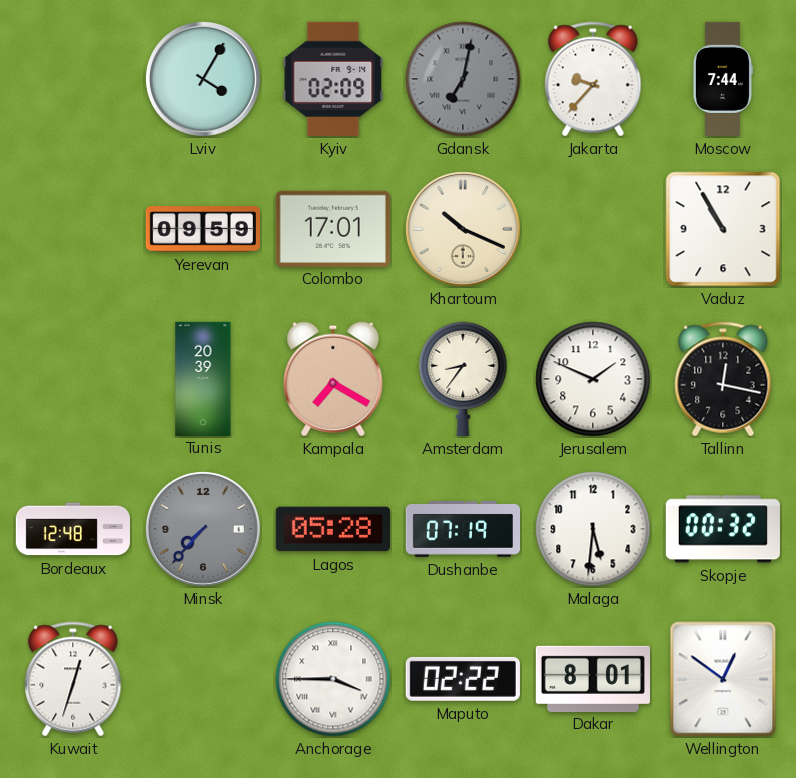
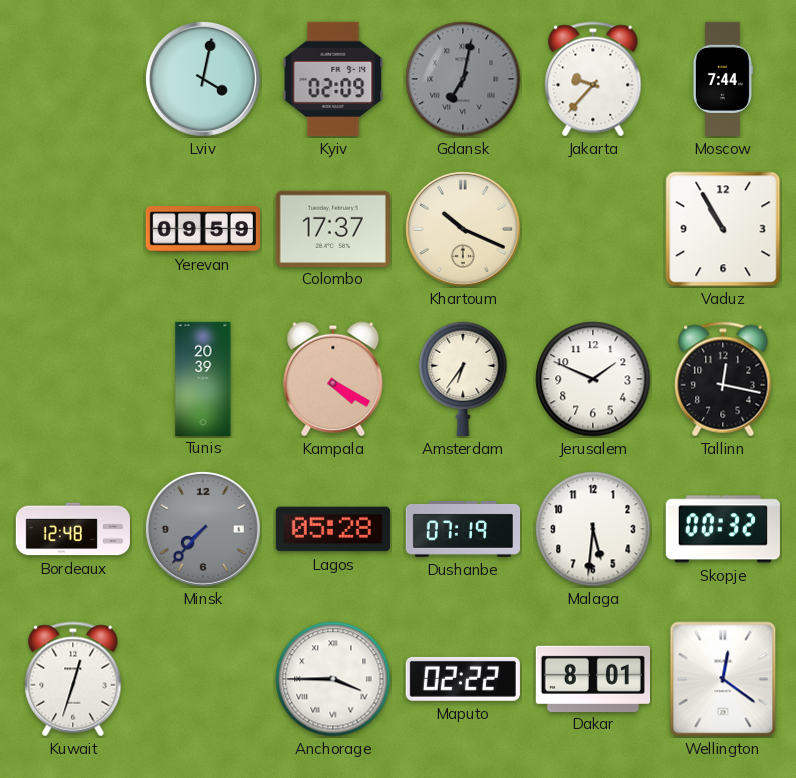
Lviv: 4:05 -> 4:02 (203, 79)
Colombo: 17:01 -> 17:37 (333, 228)
Kampala: 7:20 -> 4:20 (333, 379)
Amsterdam: 8:36 -> 6:36 (463, 379)
Wellington: 12:51 -> 12:21 (723, 679)
